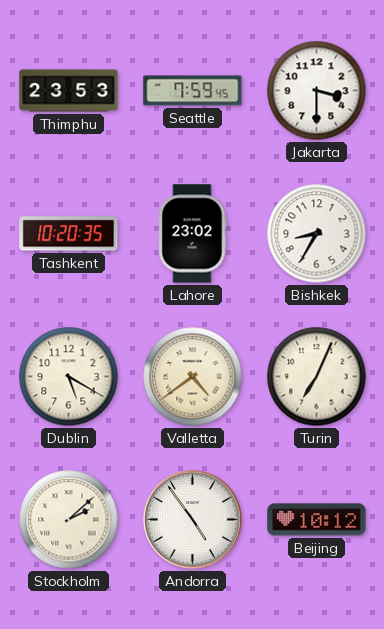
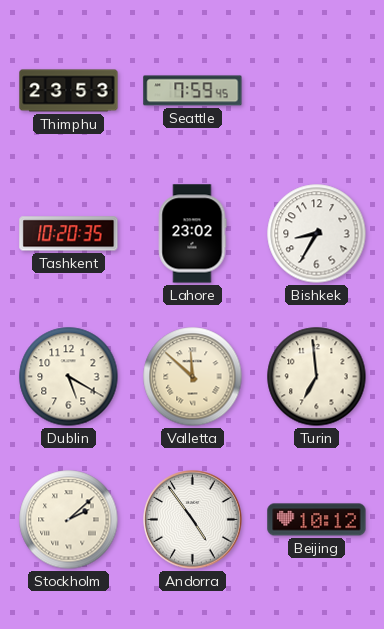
Jakarta: 3:30 -> none (317, 91)
Valletta: 4:39 -> 11:52 (193, 377)
Turin: 7:04 -> 6:59 (317, 377)
